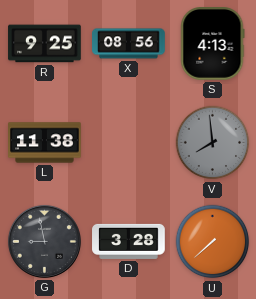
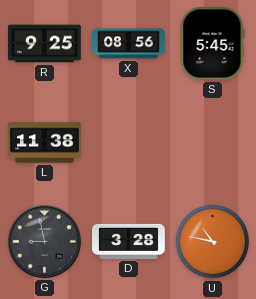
S: 4:13 -> 5:45 (212, 44)
V: 7:59 -> none (213, 143)
U: 7:38 -> 10:47 (213, 242)
